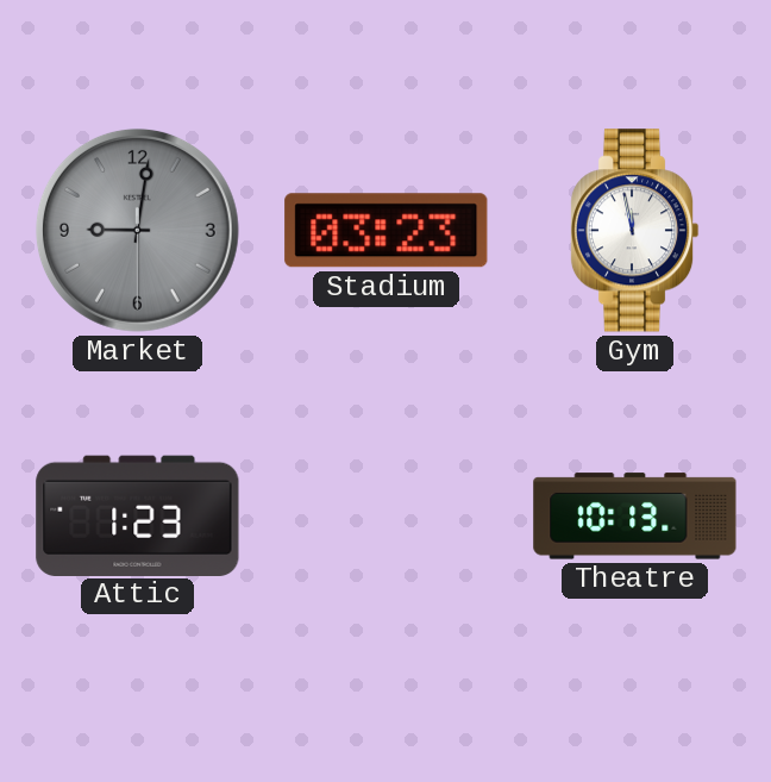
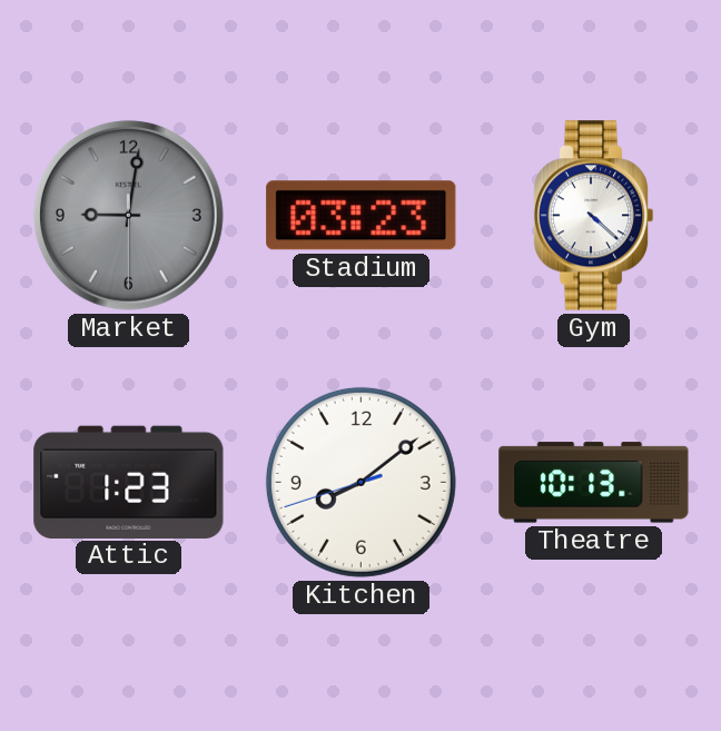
Gym: 11:58 -> 4:22 (593, 216)
Kitchen: none -> 8:08 (360, 482)
